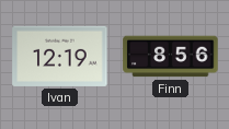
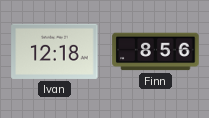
Ivan: 12:19 -> 12:18 (55, 51)
